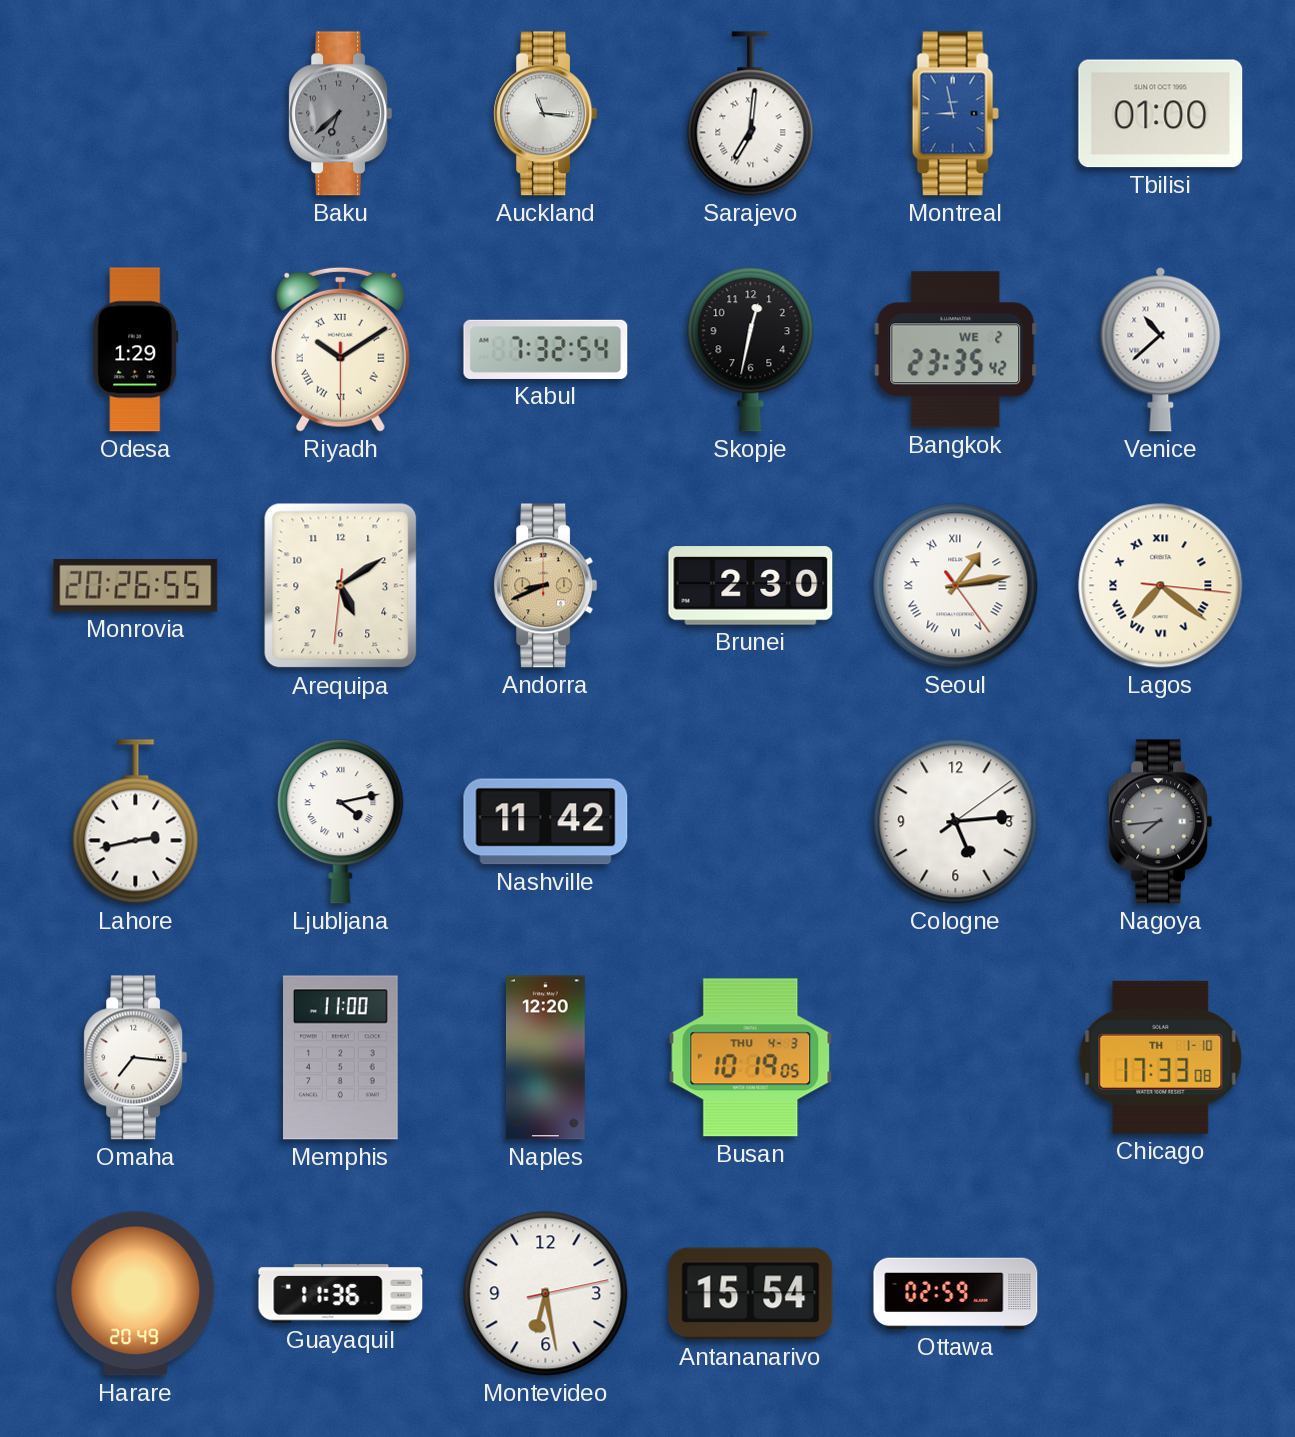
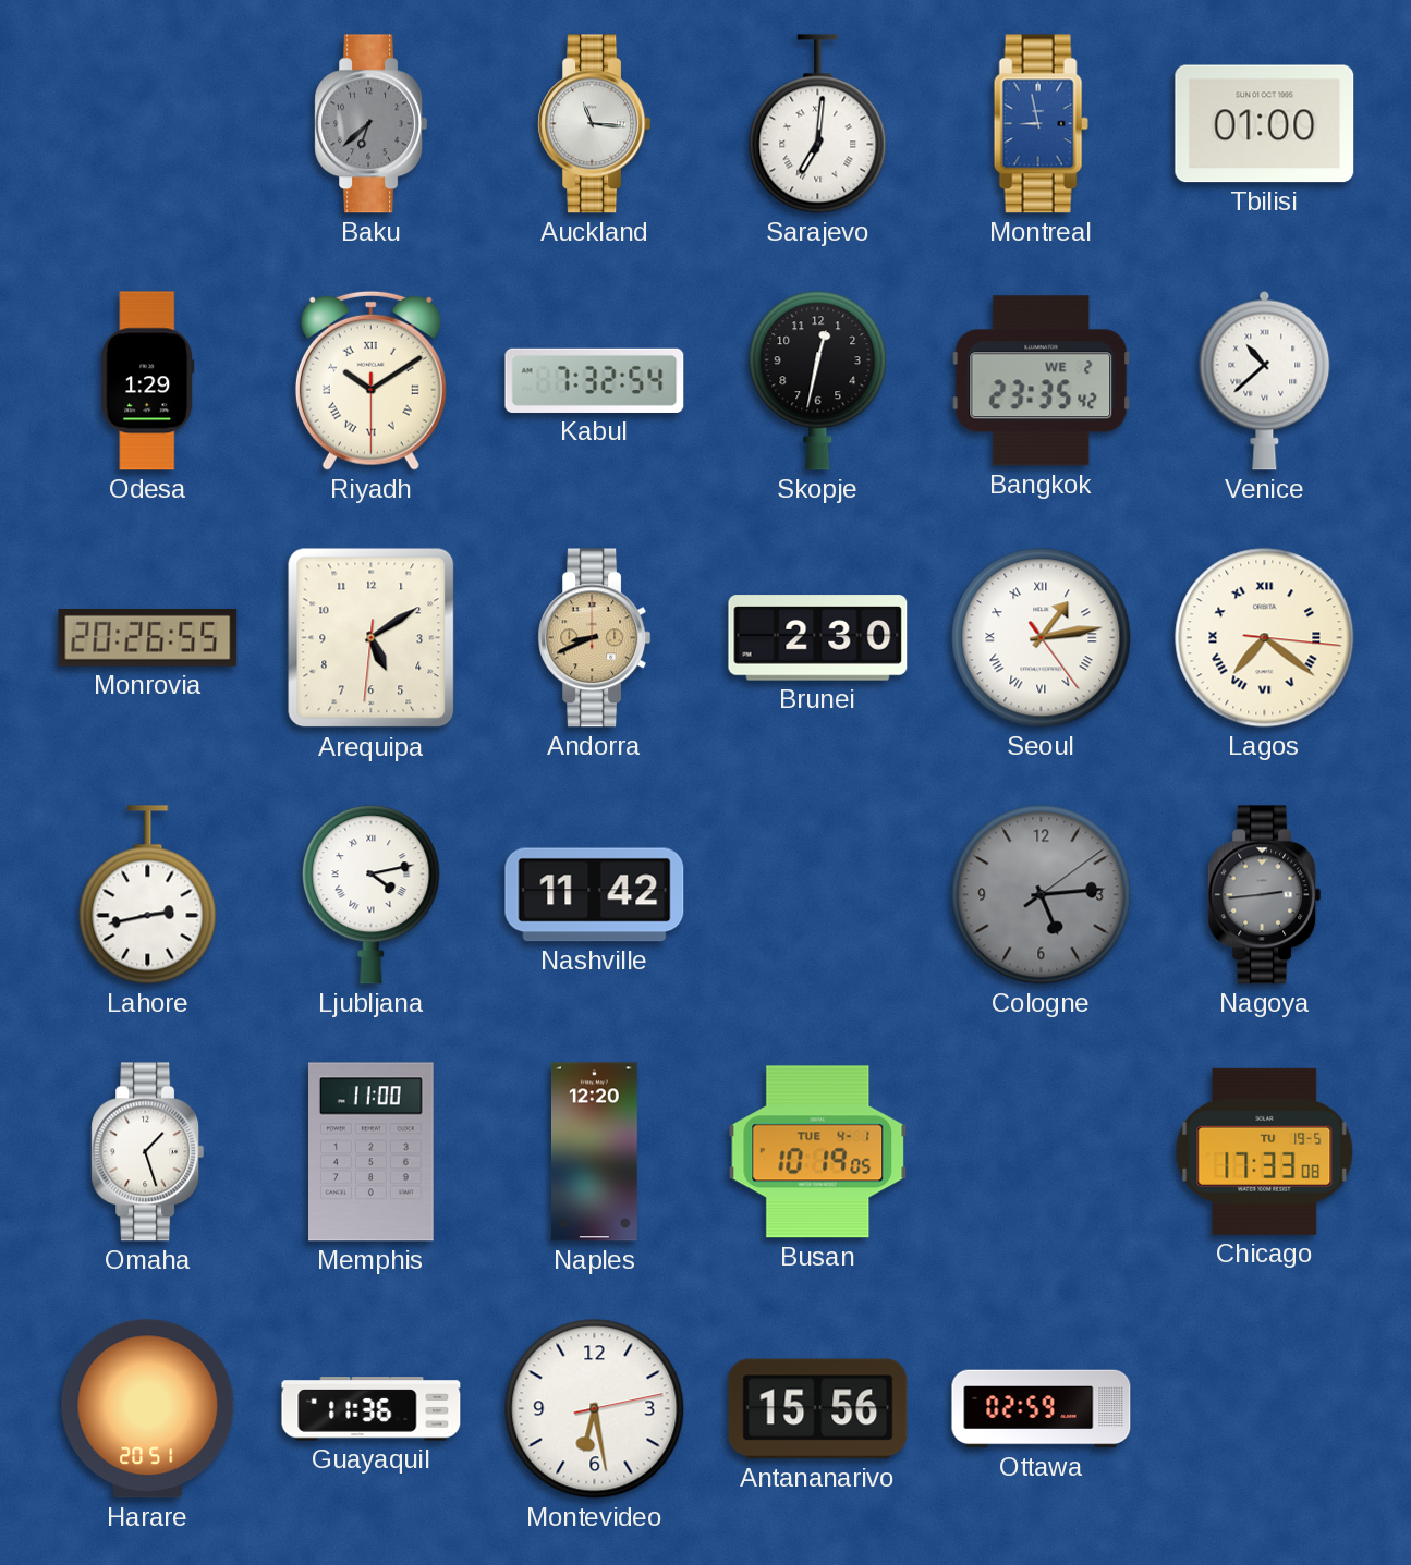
Cologne dial: white -> grey (1042, 895)
Nagoya: 7:44 -> 2:44 (1265, 895)
Omaha: 7:16 -> 1:27 (148, 1152)
Busan date: THU 4-3 -> TUE 4-1 (818, 1152)
Chicago date: TH 1-10 -> TU 19-5 (1265, 1151)
Harare: 20:49 -> 20:51 (148, 1409)
Antananarivo: 15:54 -> 15:56 (818, 1409)
